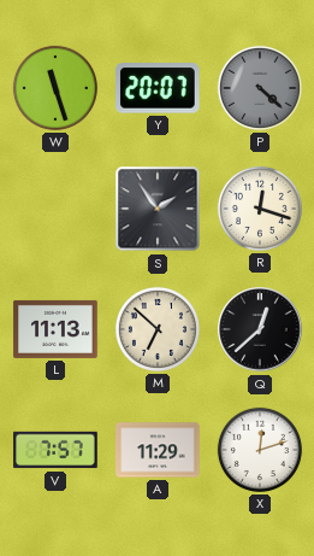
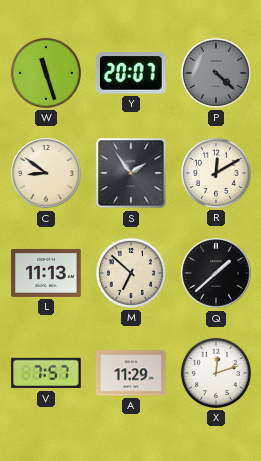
C: none -> 8:51 (46, 173)
R: 12:18 -> 12:10 (216, 173)
Q: 12:38 -> 1:38 (216, 273)
